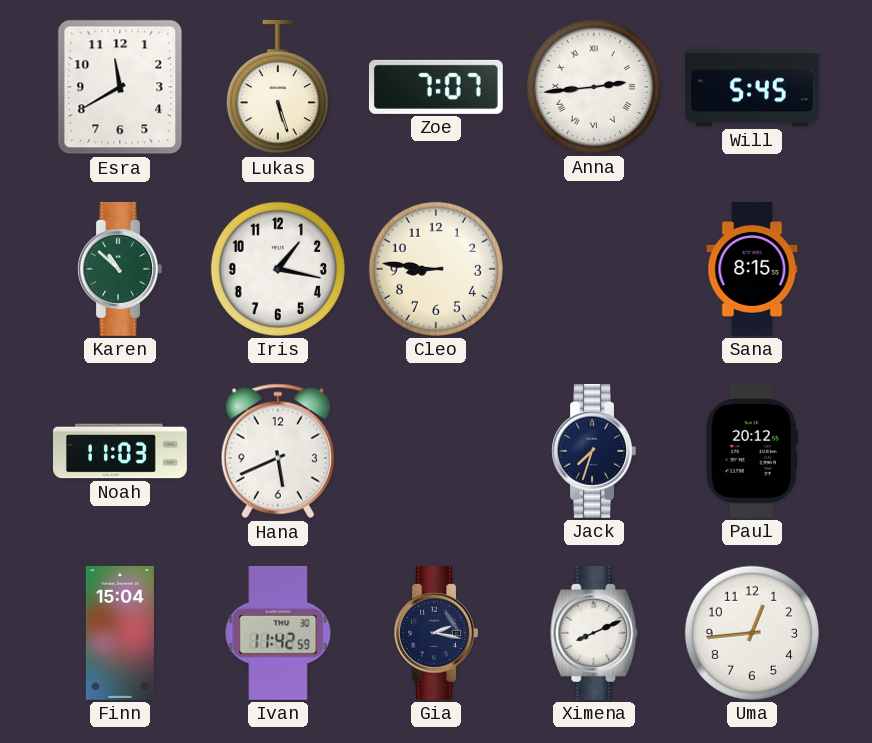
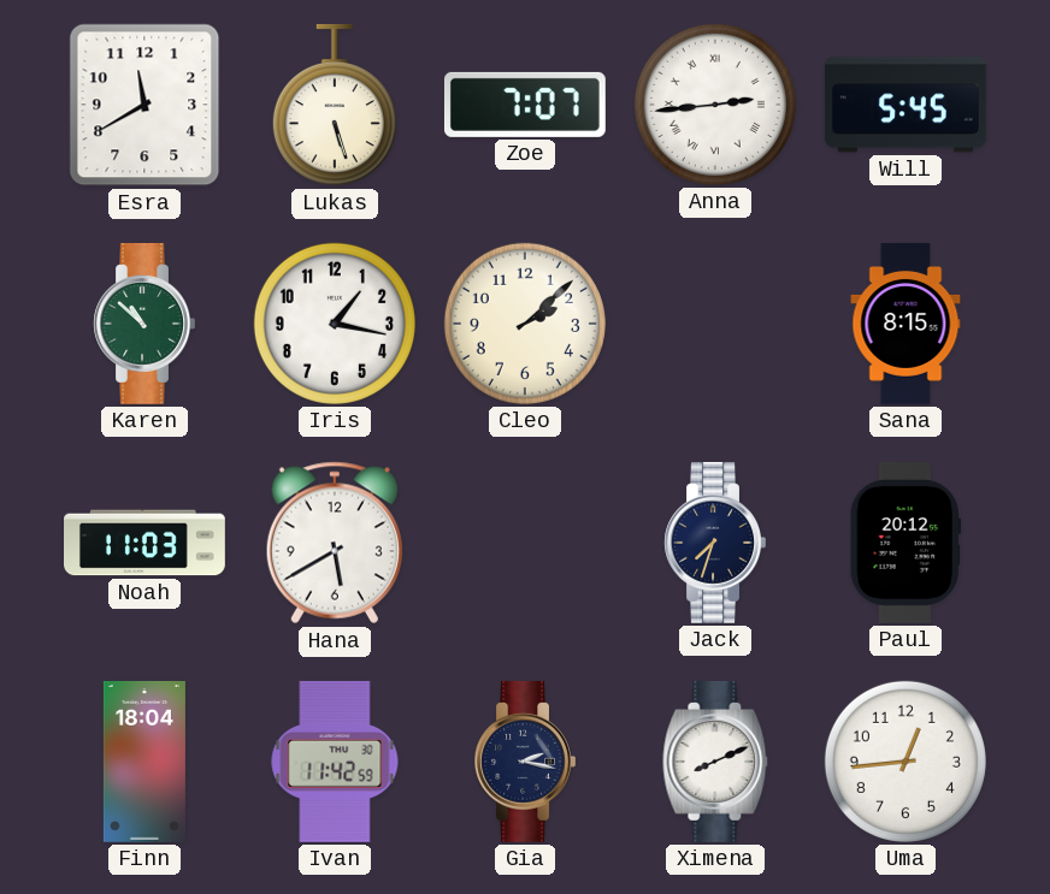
Cleo: 8:46 -> 2:08 (525, 324)
Hana: 5:41 -> 5:40 (335, 543)
Finn: 15:04 -> 18:04 (144, 762)
